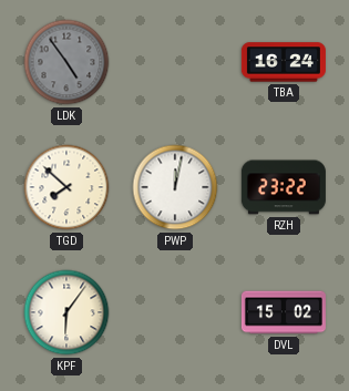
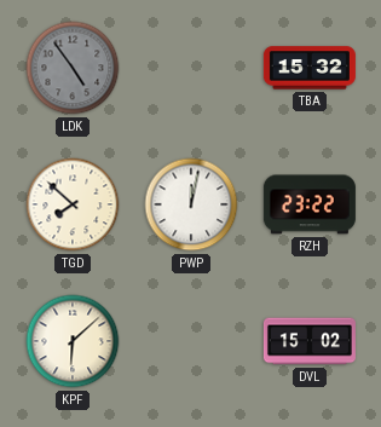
TBA: 16:24 -> 15:32 (310, 68)
KPF: 6:06 -> 6:08 (73, 341)
